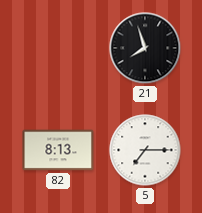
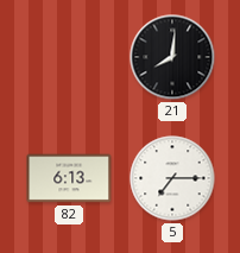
21: 7:57 -> 8:01 (172, 57)
82: 8:13 -> 6:13 (69, 178)
